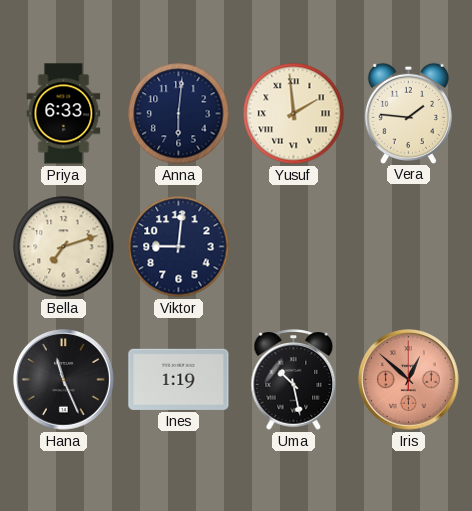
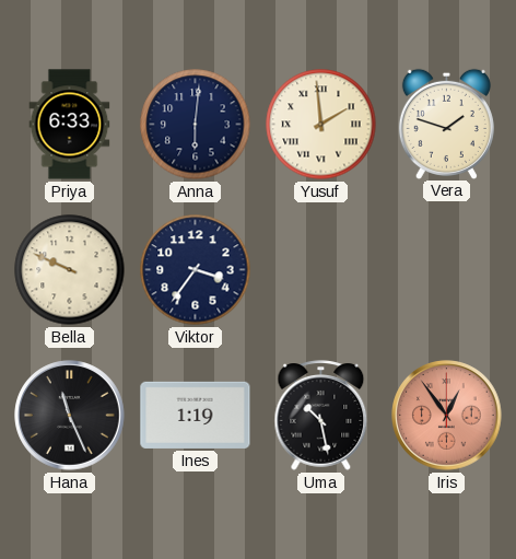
Vera: 1:46 -> 1:48 (446, 124)
Bella: 7:12 -> 9:49 (70, 270)
Viktor: 9:01 -> 3:36 (196, 270)
Iris: 12:52 -> 12:54 (447, 416)
